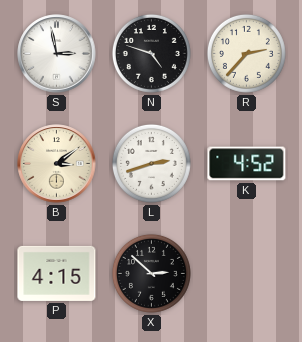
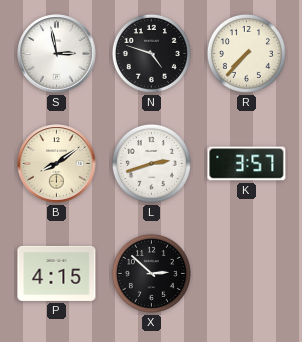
R: 2:37 -> 7:37 (246, 53)
B: 3:09 -> 8:09 (57, 164)
K: 4:52 -> 3:57 (247, 164)
